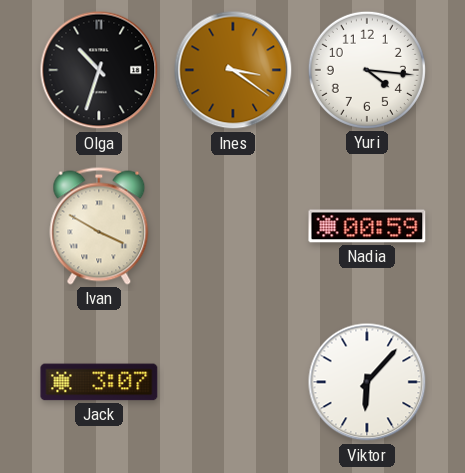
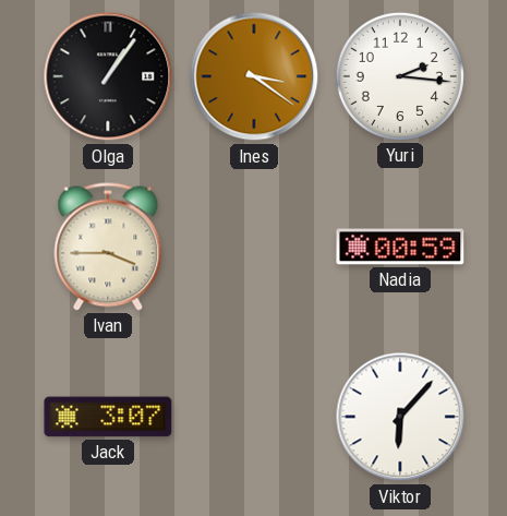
Olga: 10:33 -> 1:06 (108, 76)
Yuri: 4:16 -> 2:16 (400, 76)
Ivan: 3:50 -> 3:45 (108, 247)
